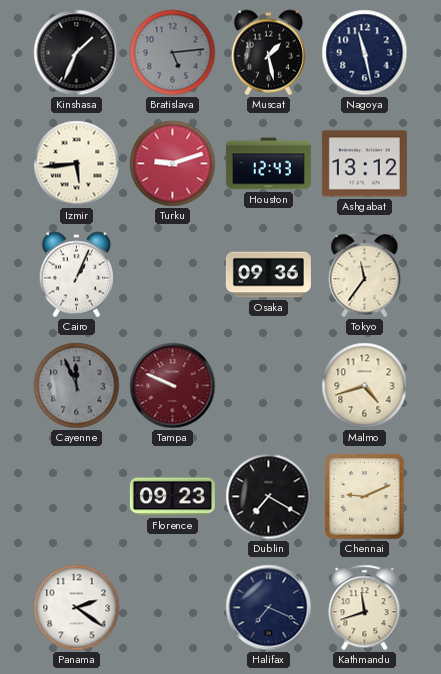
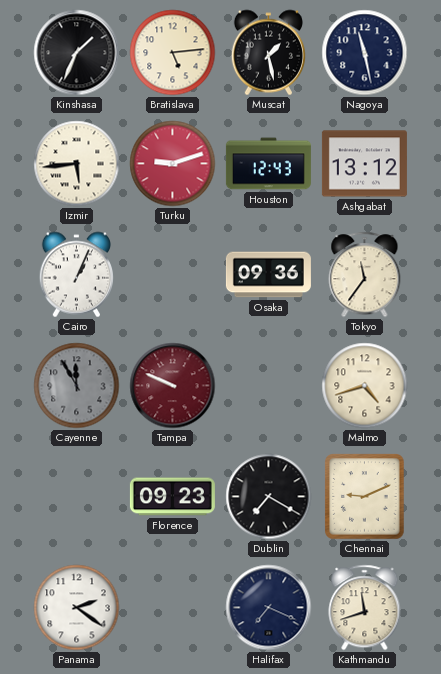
Bratislava dial: grey -> cream (173, 53)
Cayenne: 11:56 -> 11:55 (77, 386)
